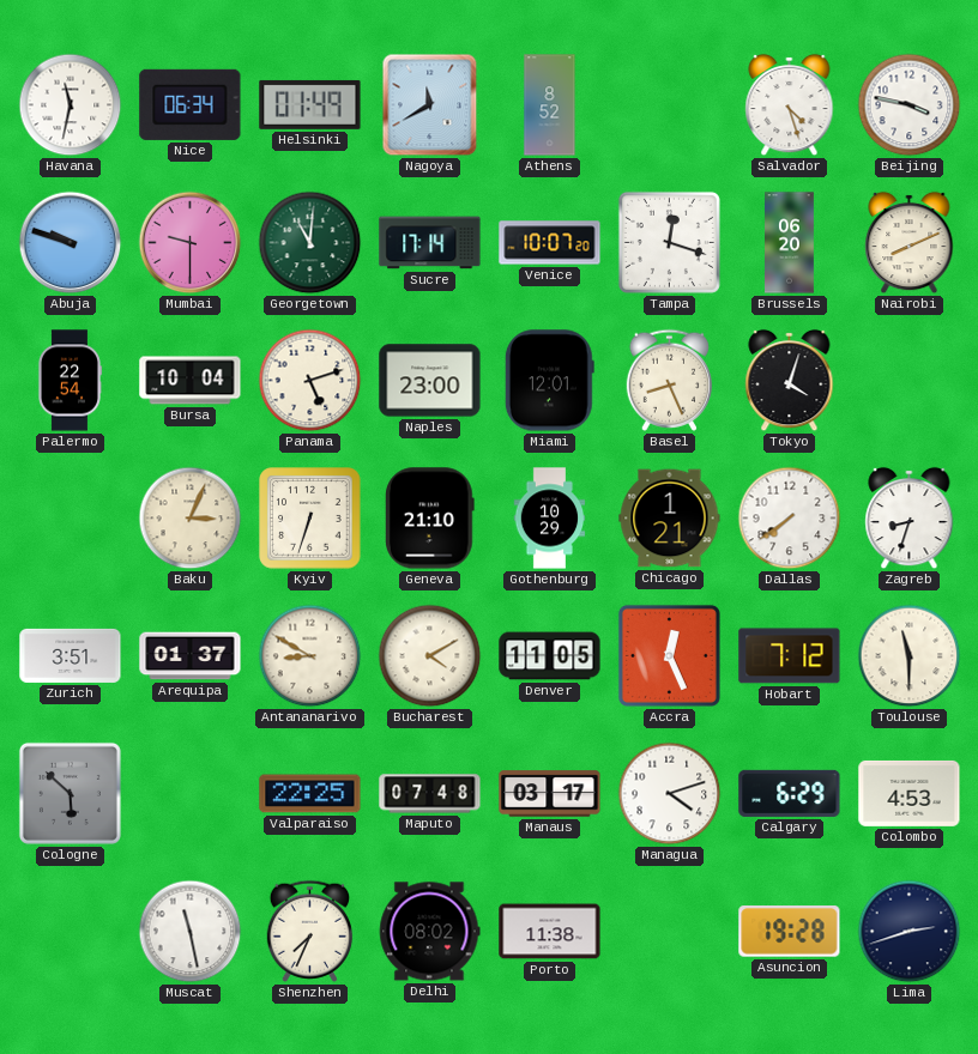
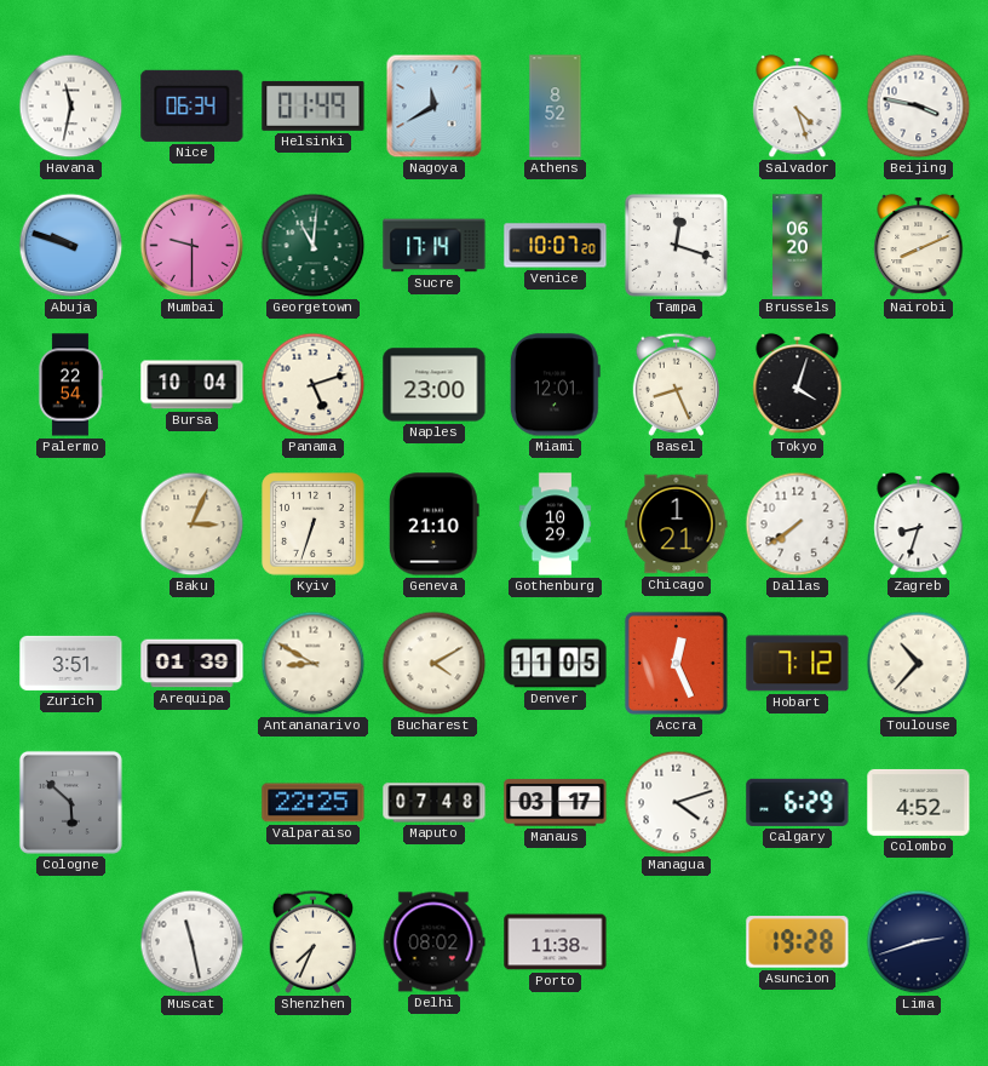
Arequipa: 01:37 -> 01:39 (193, 664)
Toulouse: 11:30 -> 10:37 (919, 664)
Colombo: 4:53 -> 4:52 (919, 802)
